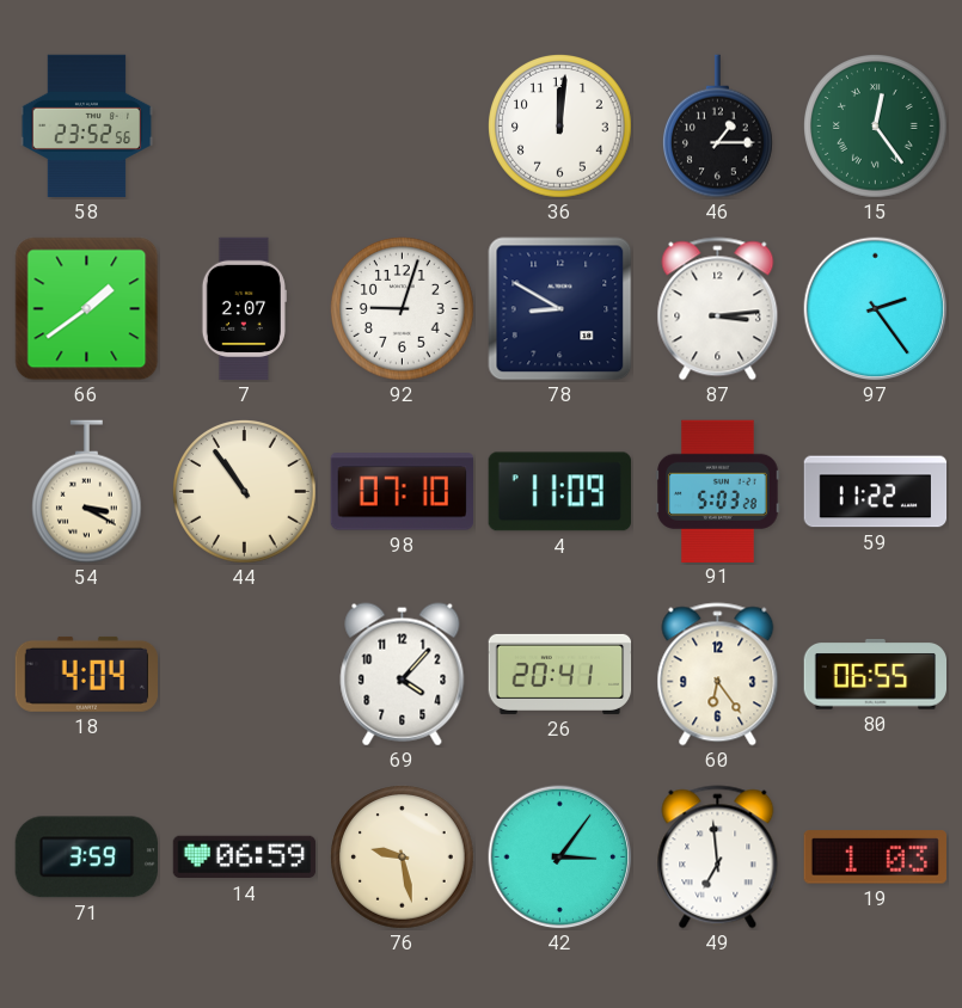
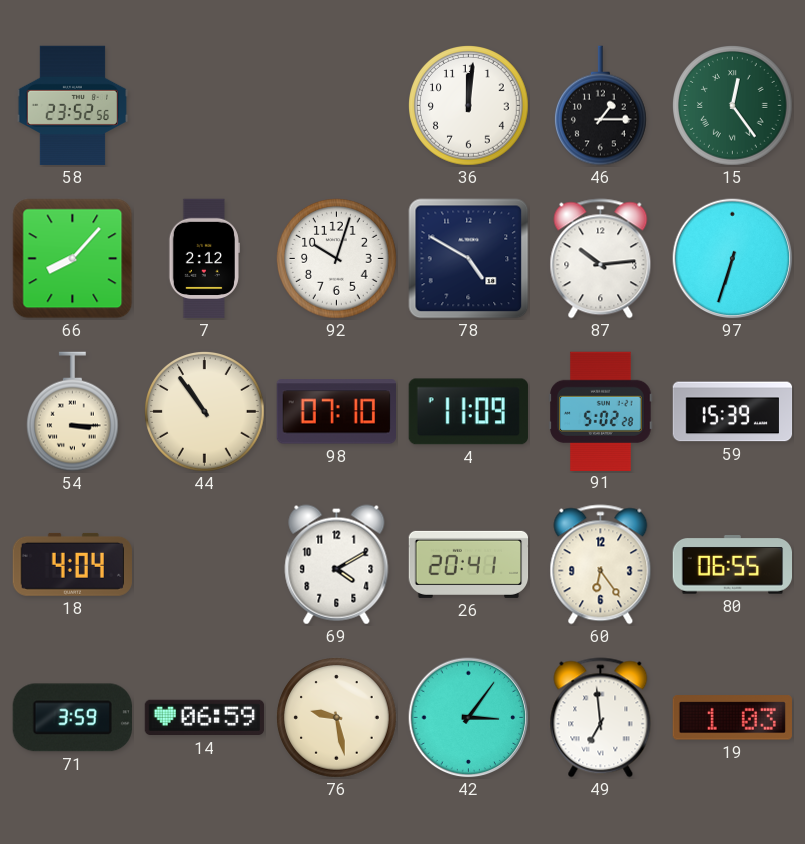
66: 1:39 -> 8:07 (73, 259)
7: 2:07 -> 2:12 (204, 259)
92: 9:03 -> 10:03 (337, 259)
78: 8:50 -> 4:50 (469, 259)
87: 3:14 -> 10:14 (601, 259)
97: 2:24 -> 6:33 (733, 259)
54: 3:20 -> 3:15 (72, 412)
91: 5:03 -> 5:02 (601, 411)
59: 11:22 -> 15:39 (733, 412)
69: 4:07 -> 4:10 (337, 565)
